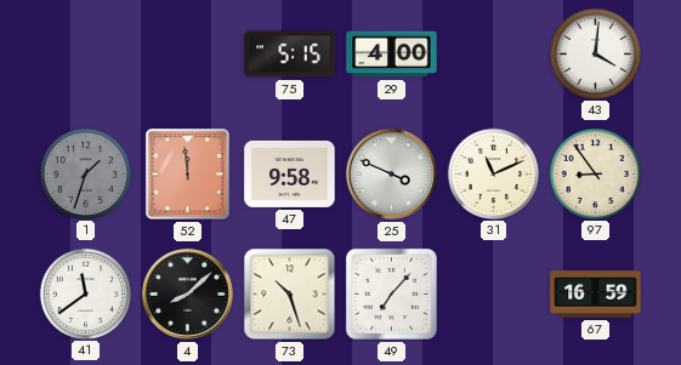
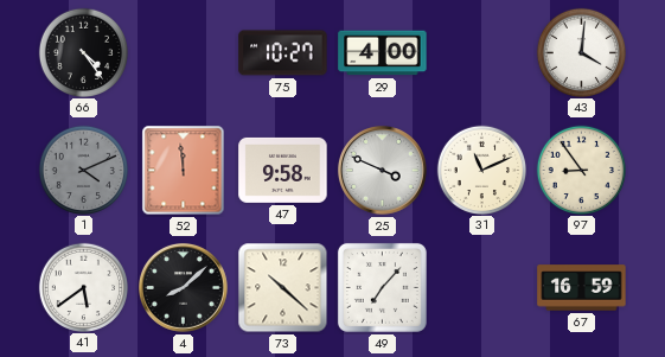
66: none -> 4:24 (83, 52)
75: 5:15 -> 10:27 (283, 53)
1: 1:33 -> 4:11 (83, 170)
41: 11:39 -> 5:39 (83, 287)
73: 10:27 -> 10:22 (283, 288)
